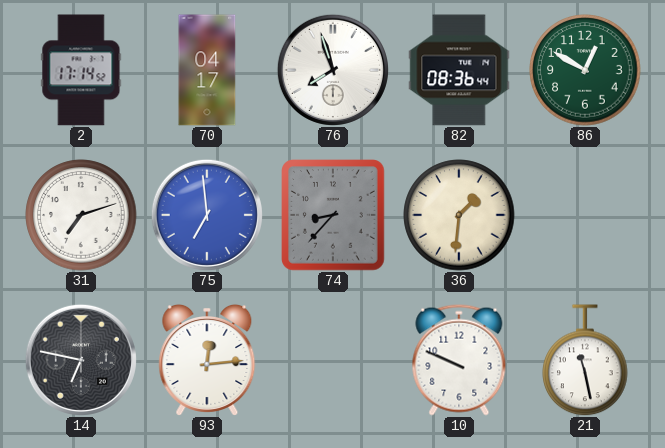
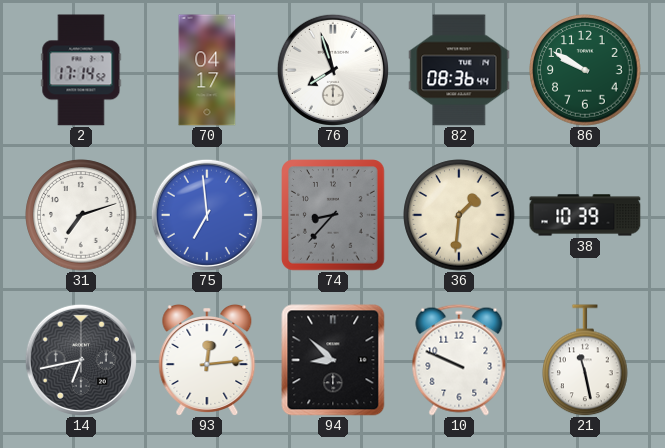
86: 12:50 -> 9:50 (585, 70)
38: none -> 10:39 (585, 215)
14: 6:47 -> 6:43 (81, 360)
94: none -> 8:52 (333, 360)
